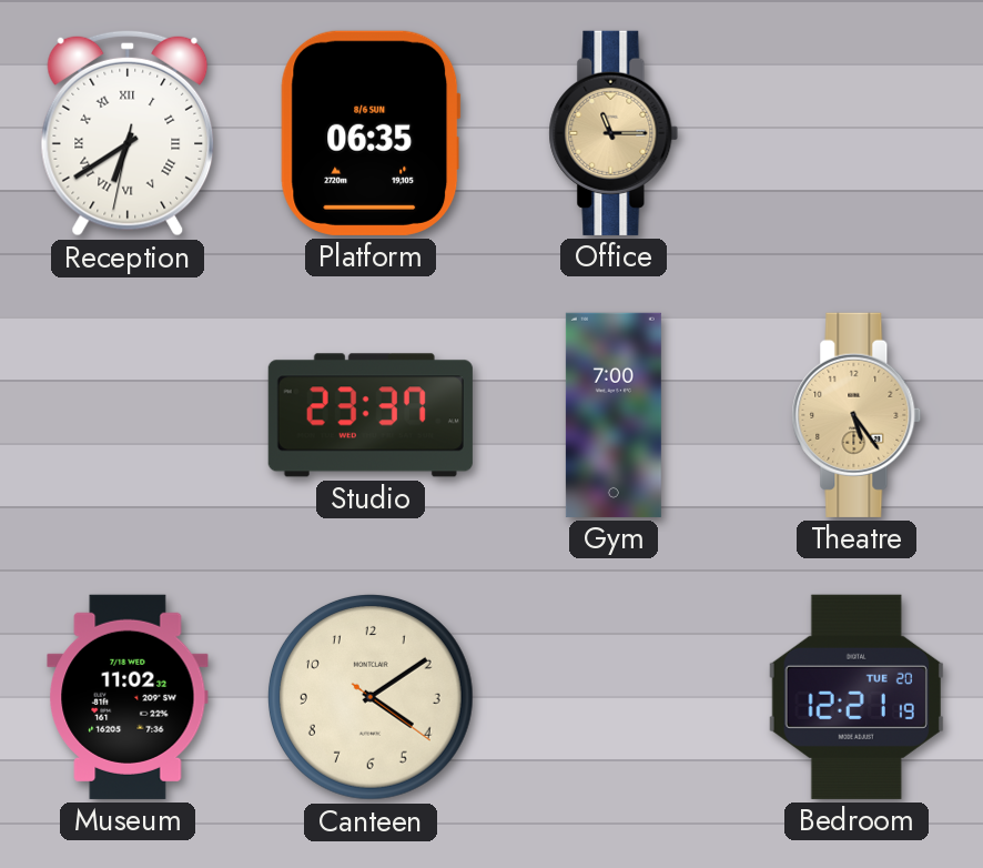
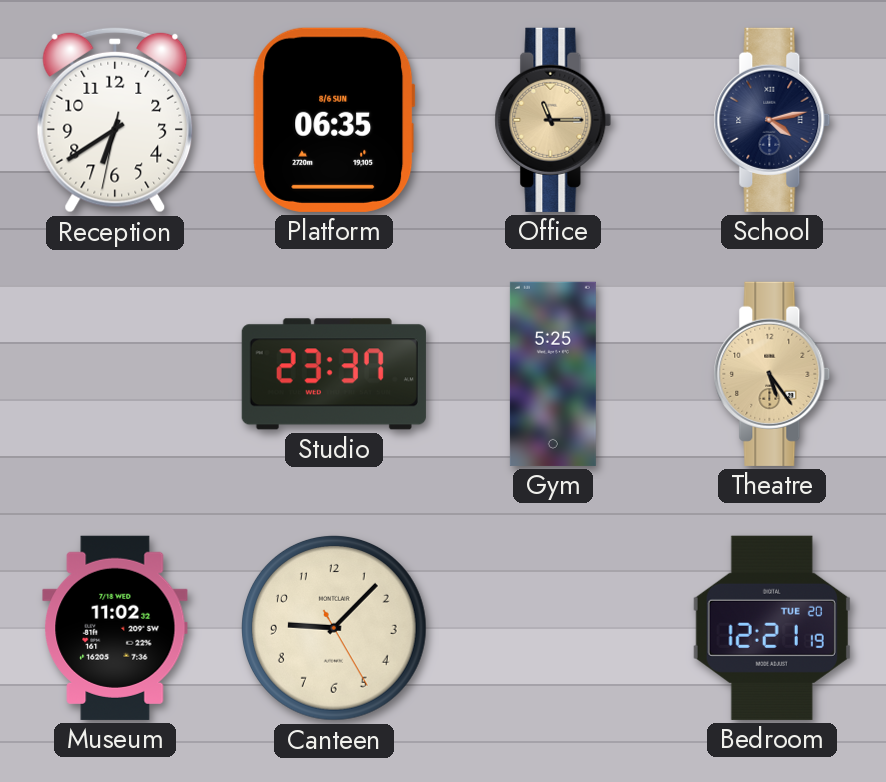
Reception numerals: Roman -> Arabic (115, 120)
School: none -> 4:13 (772, 120)
Gym: 7:00 -> 5:25 (553, 374)
Canteen: 4:09 -> 9:07 (334, 628)
